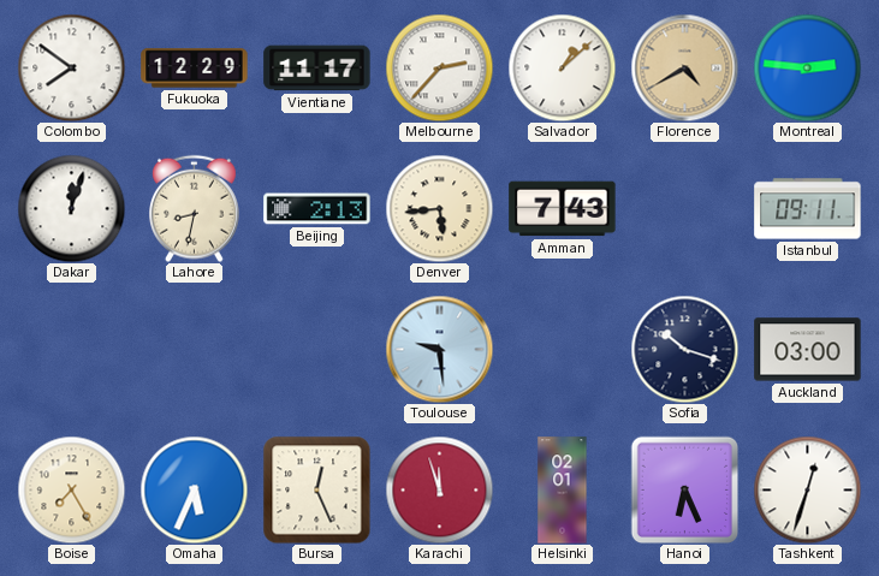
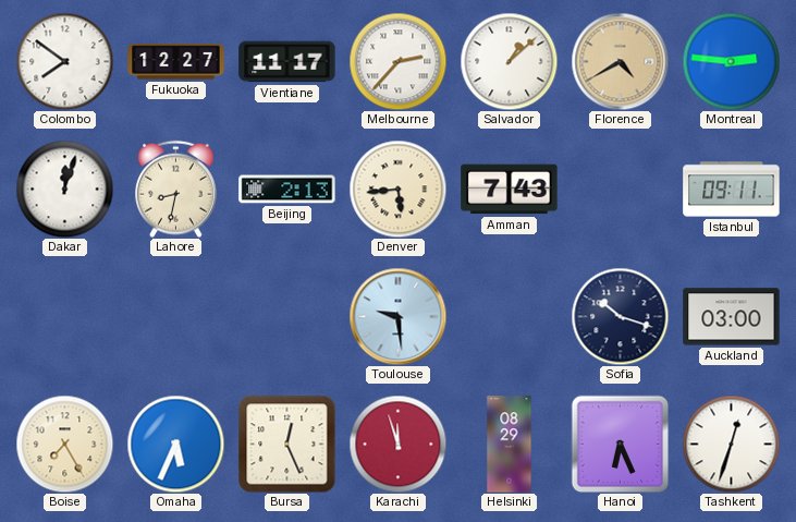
Fukuoka: 12:29 -> 12:27 (176, 62)
Helsinki: 02:01 -> 08:29 (510, 445)
